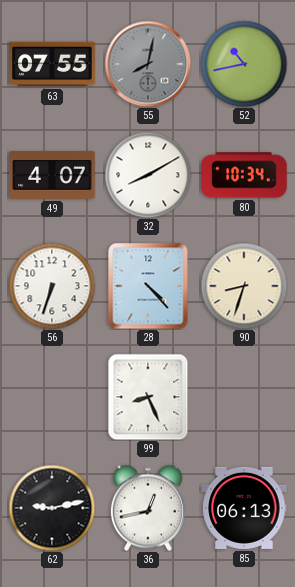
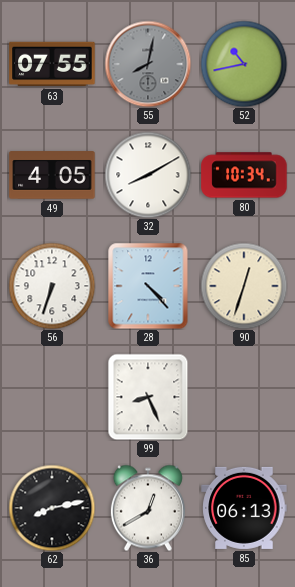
49: 4:07 -> 4:05 (52, 175)
90: 8:33 -> 12:33 (244, 286)
62: 9:13 -> 8:13 (52, 508)
36: 12:43 -> 12:40 (148, 508)
